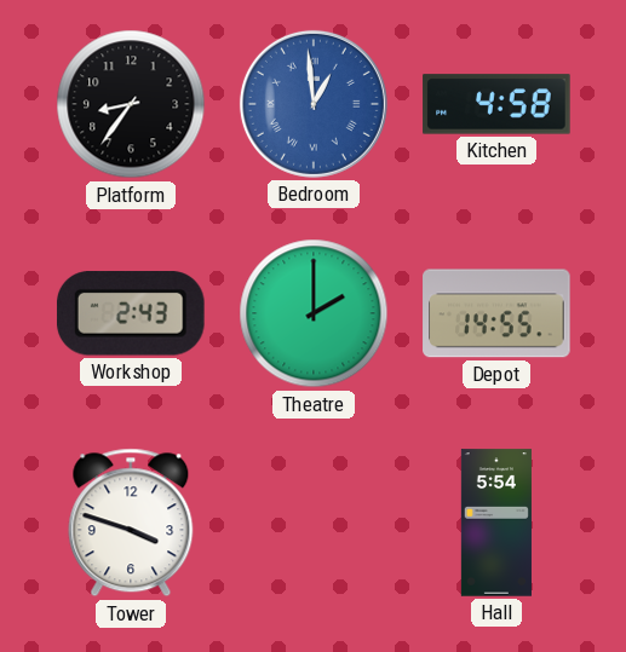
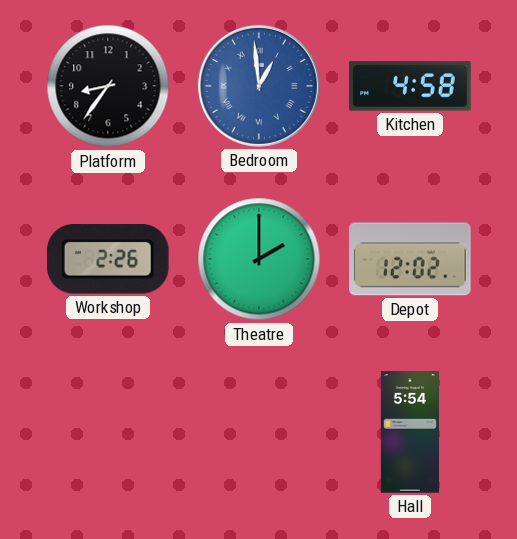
Workshop: 2:43 -> 2:26 (108, 259)
Depot: 14:55 -> 12:02 (410, 259)
Tower: 3:48 -> none (131, 523)
